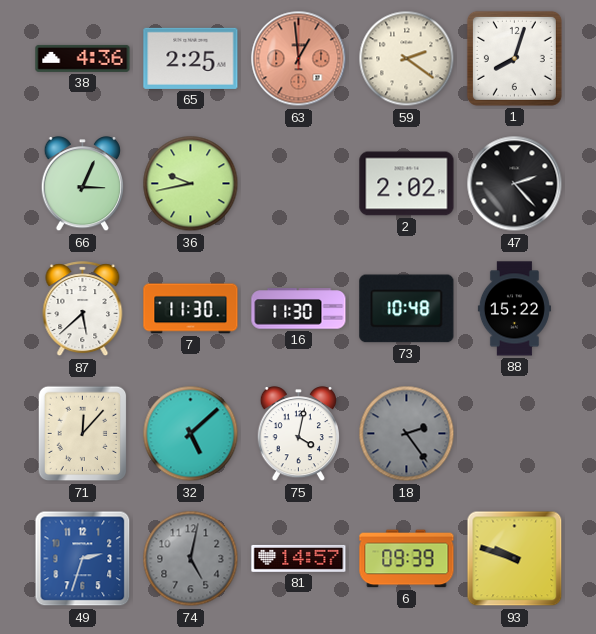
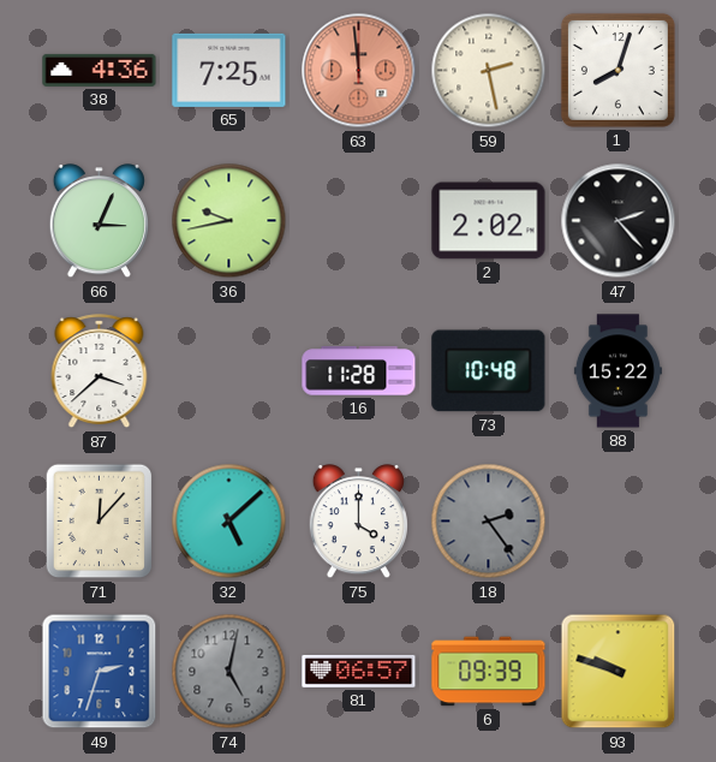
65: 2:25 -> 7:25 (229, 70)
63: 12:59 -> 11:59 (359, 71)
59: 2:21 -> 2:28 (489, 71)
87: 5:38 -> 3:38 (100, 371)
7: 11:30 -> none (191, 309)
16: 11:30 -> 11:28 (359, 371)
75: 4:02 -> 4:00 (358, 522)
81: 14:57 -> 06:57 (359, 671)
